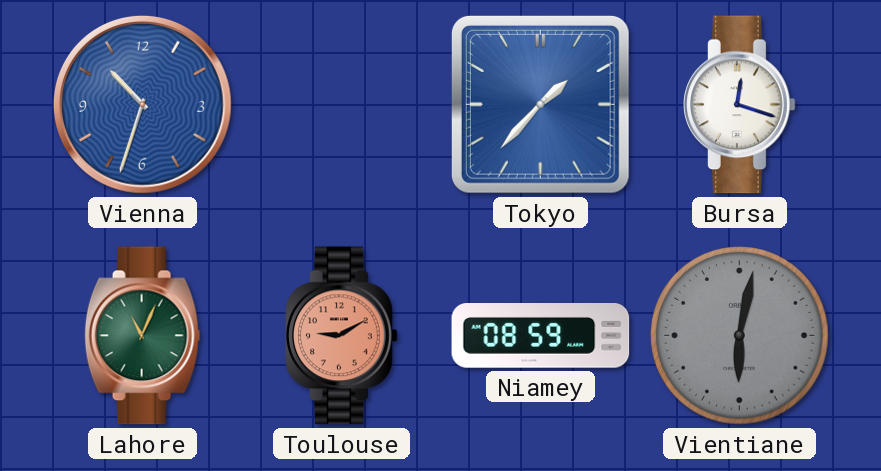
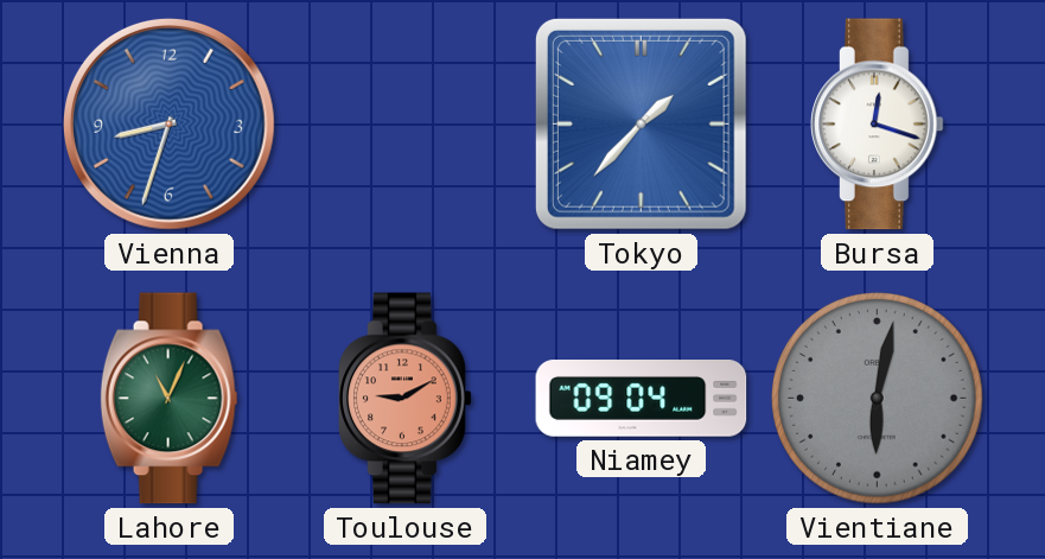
Vienna: 10:33 -> 8:33 (170, 125)
Niamey: 08:59 -> 09:04 (642, 399)
